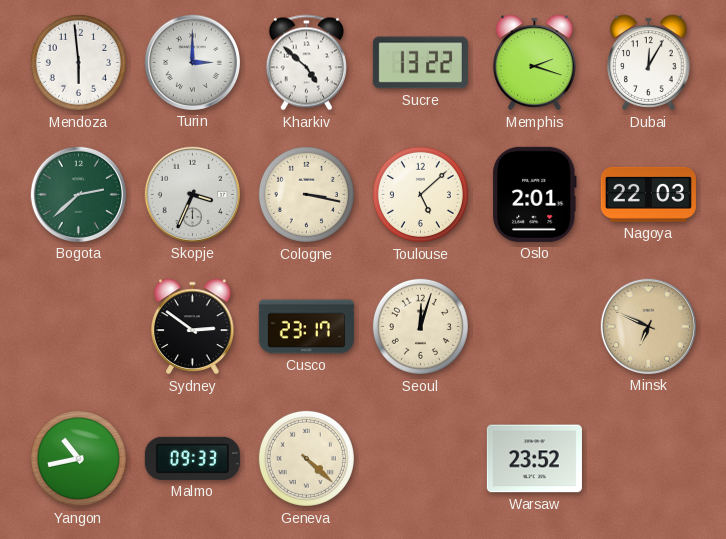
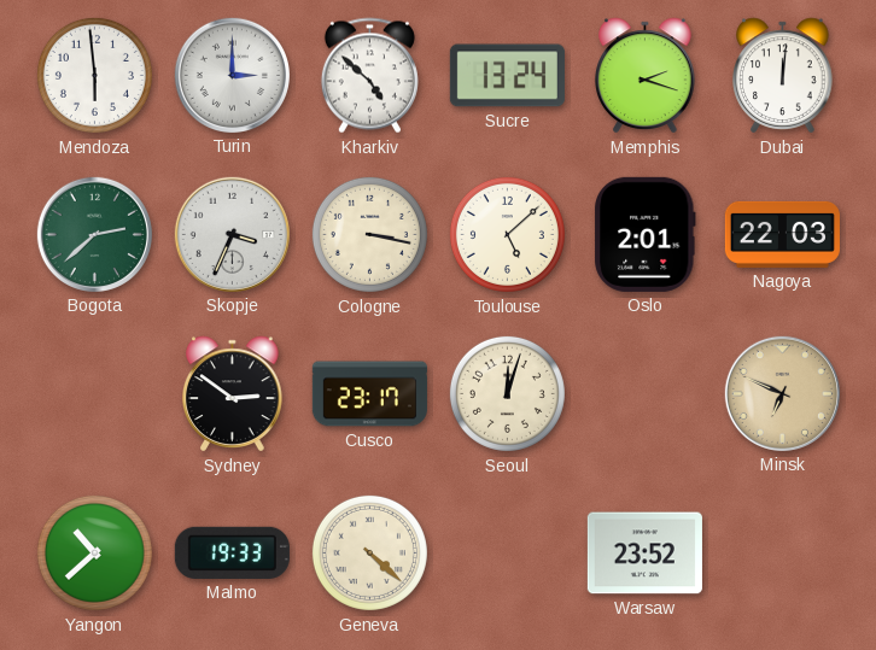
Sucre: 13:22 -> 13:24 (507, 76)
Dubai: 12:05 -> 12:01 (783, 76)
Yangon: 10:43 -> 10:38 (94, 552)
Malmo: 09:33 -> 19:33 (232, 552)
